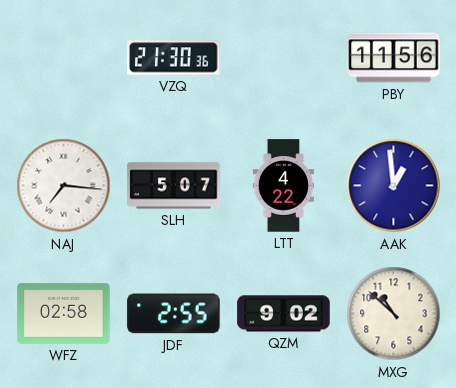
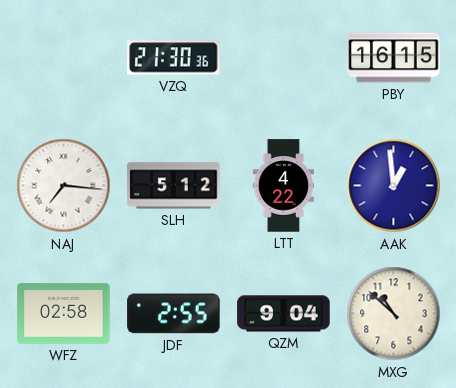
PBY: 11:56 -> 16:15 (394, 58)
SLH: 5:07 -> 5:12 (174, 186)
QZM: 9:02 -> 9:04 (284, 314)
